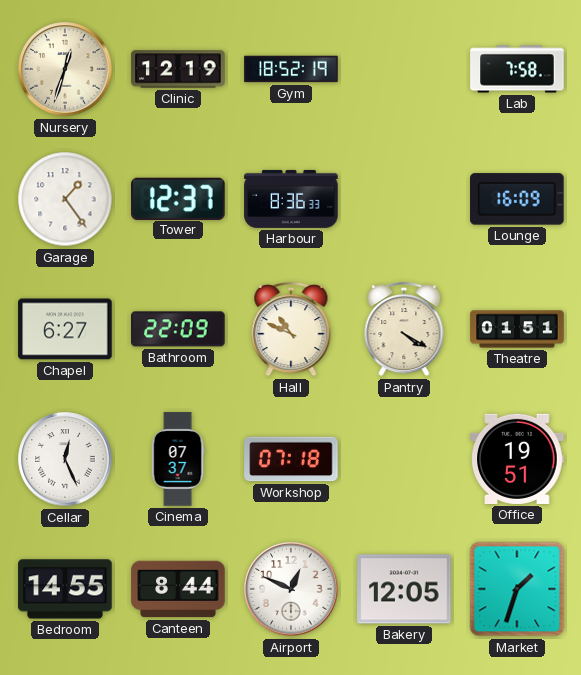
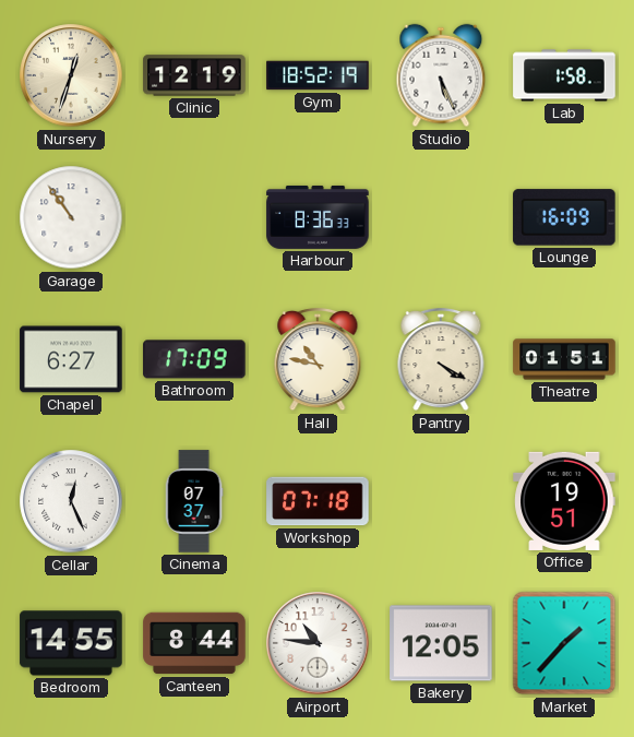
Studio: none -> 5:26 (441, 75)
Lab: 7:58 -> 1:58 (564, 75)
Garage: 1:24 -> 10:54 (71, 217)
Tower: 12:37 -> none (178, 198)
Bathroom: 22:09 -> 17:09 (194, 359)
Hall: 10:49 -> 10:47 (318, 359)
Airport: 12:49 -> 10:46 (318, 643)
Market: 1:33 -> 1:37 (564, 643)
